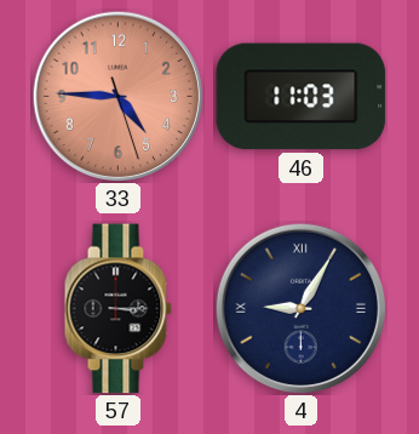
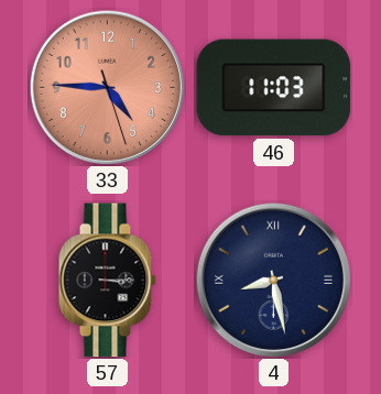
4: 9:05 -> 8:28 (273, 280)
